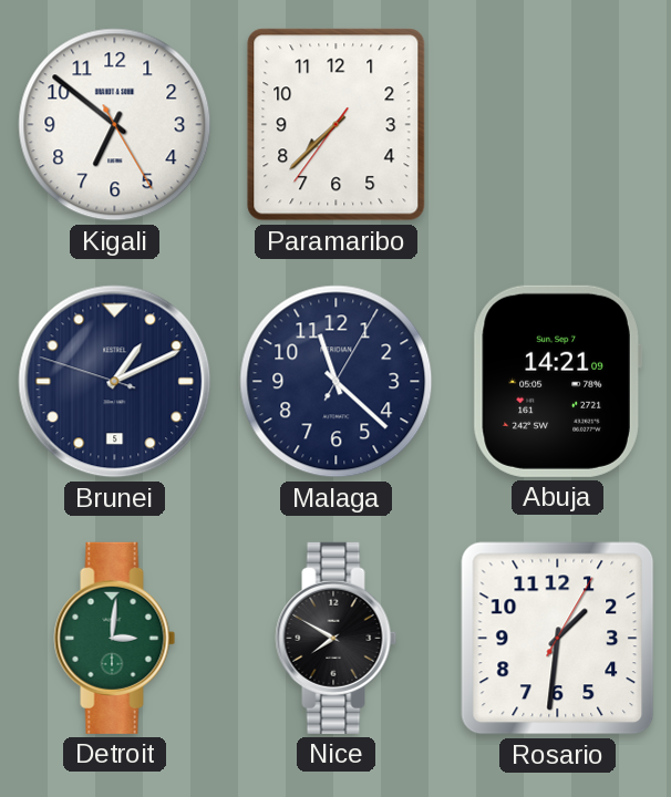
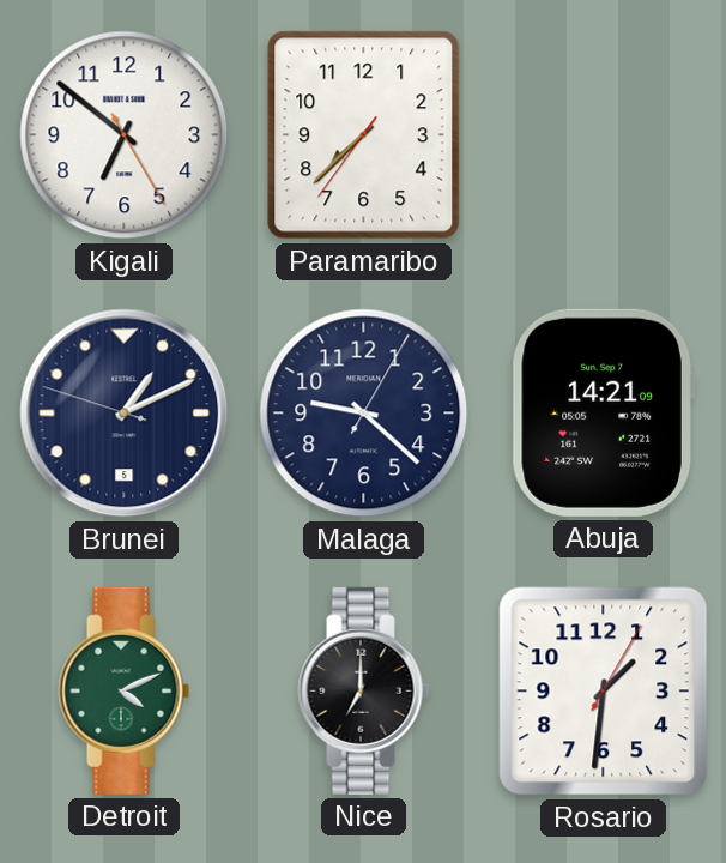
Malaga: 11:22 -> 9:22 (364, 414)
Detroit: 3:01 -> 4:11 (125, 690)
Nice: 7:50 -> 7:00 (364, 690)
